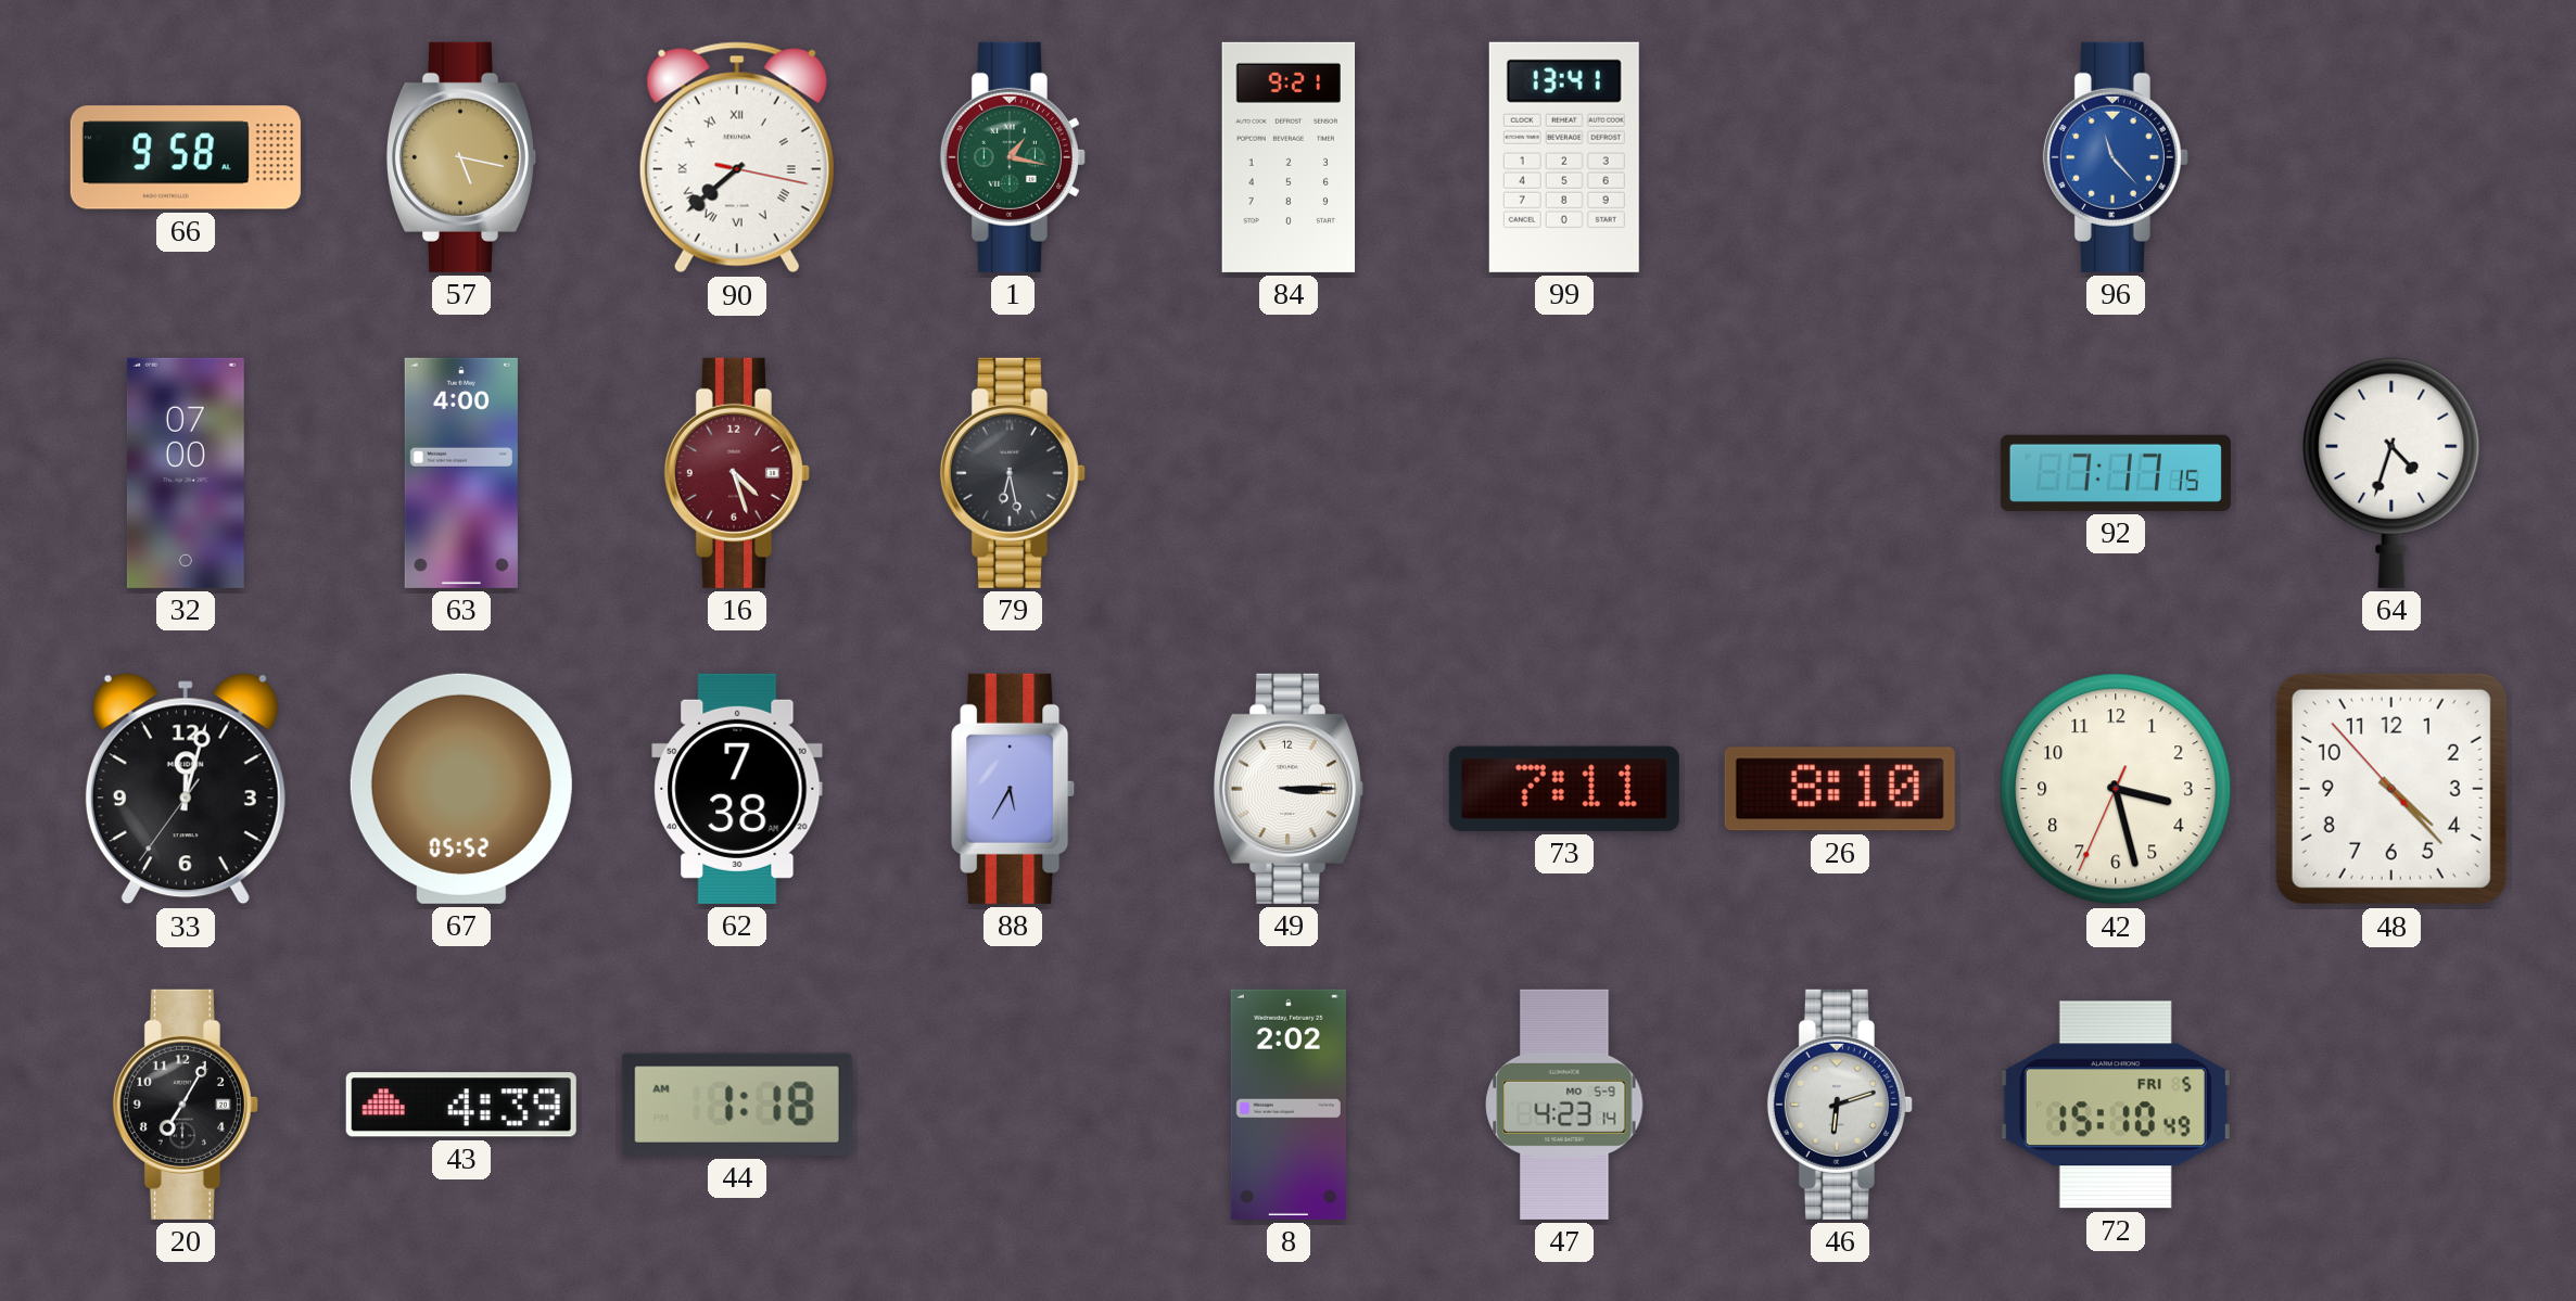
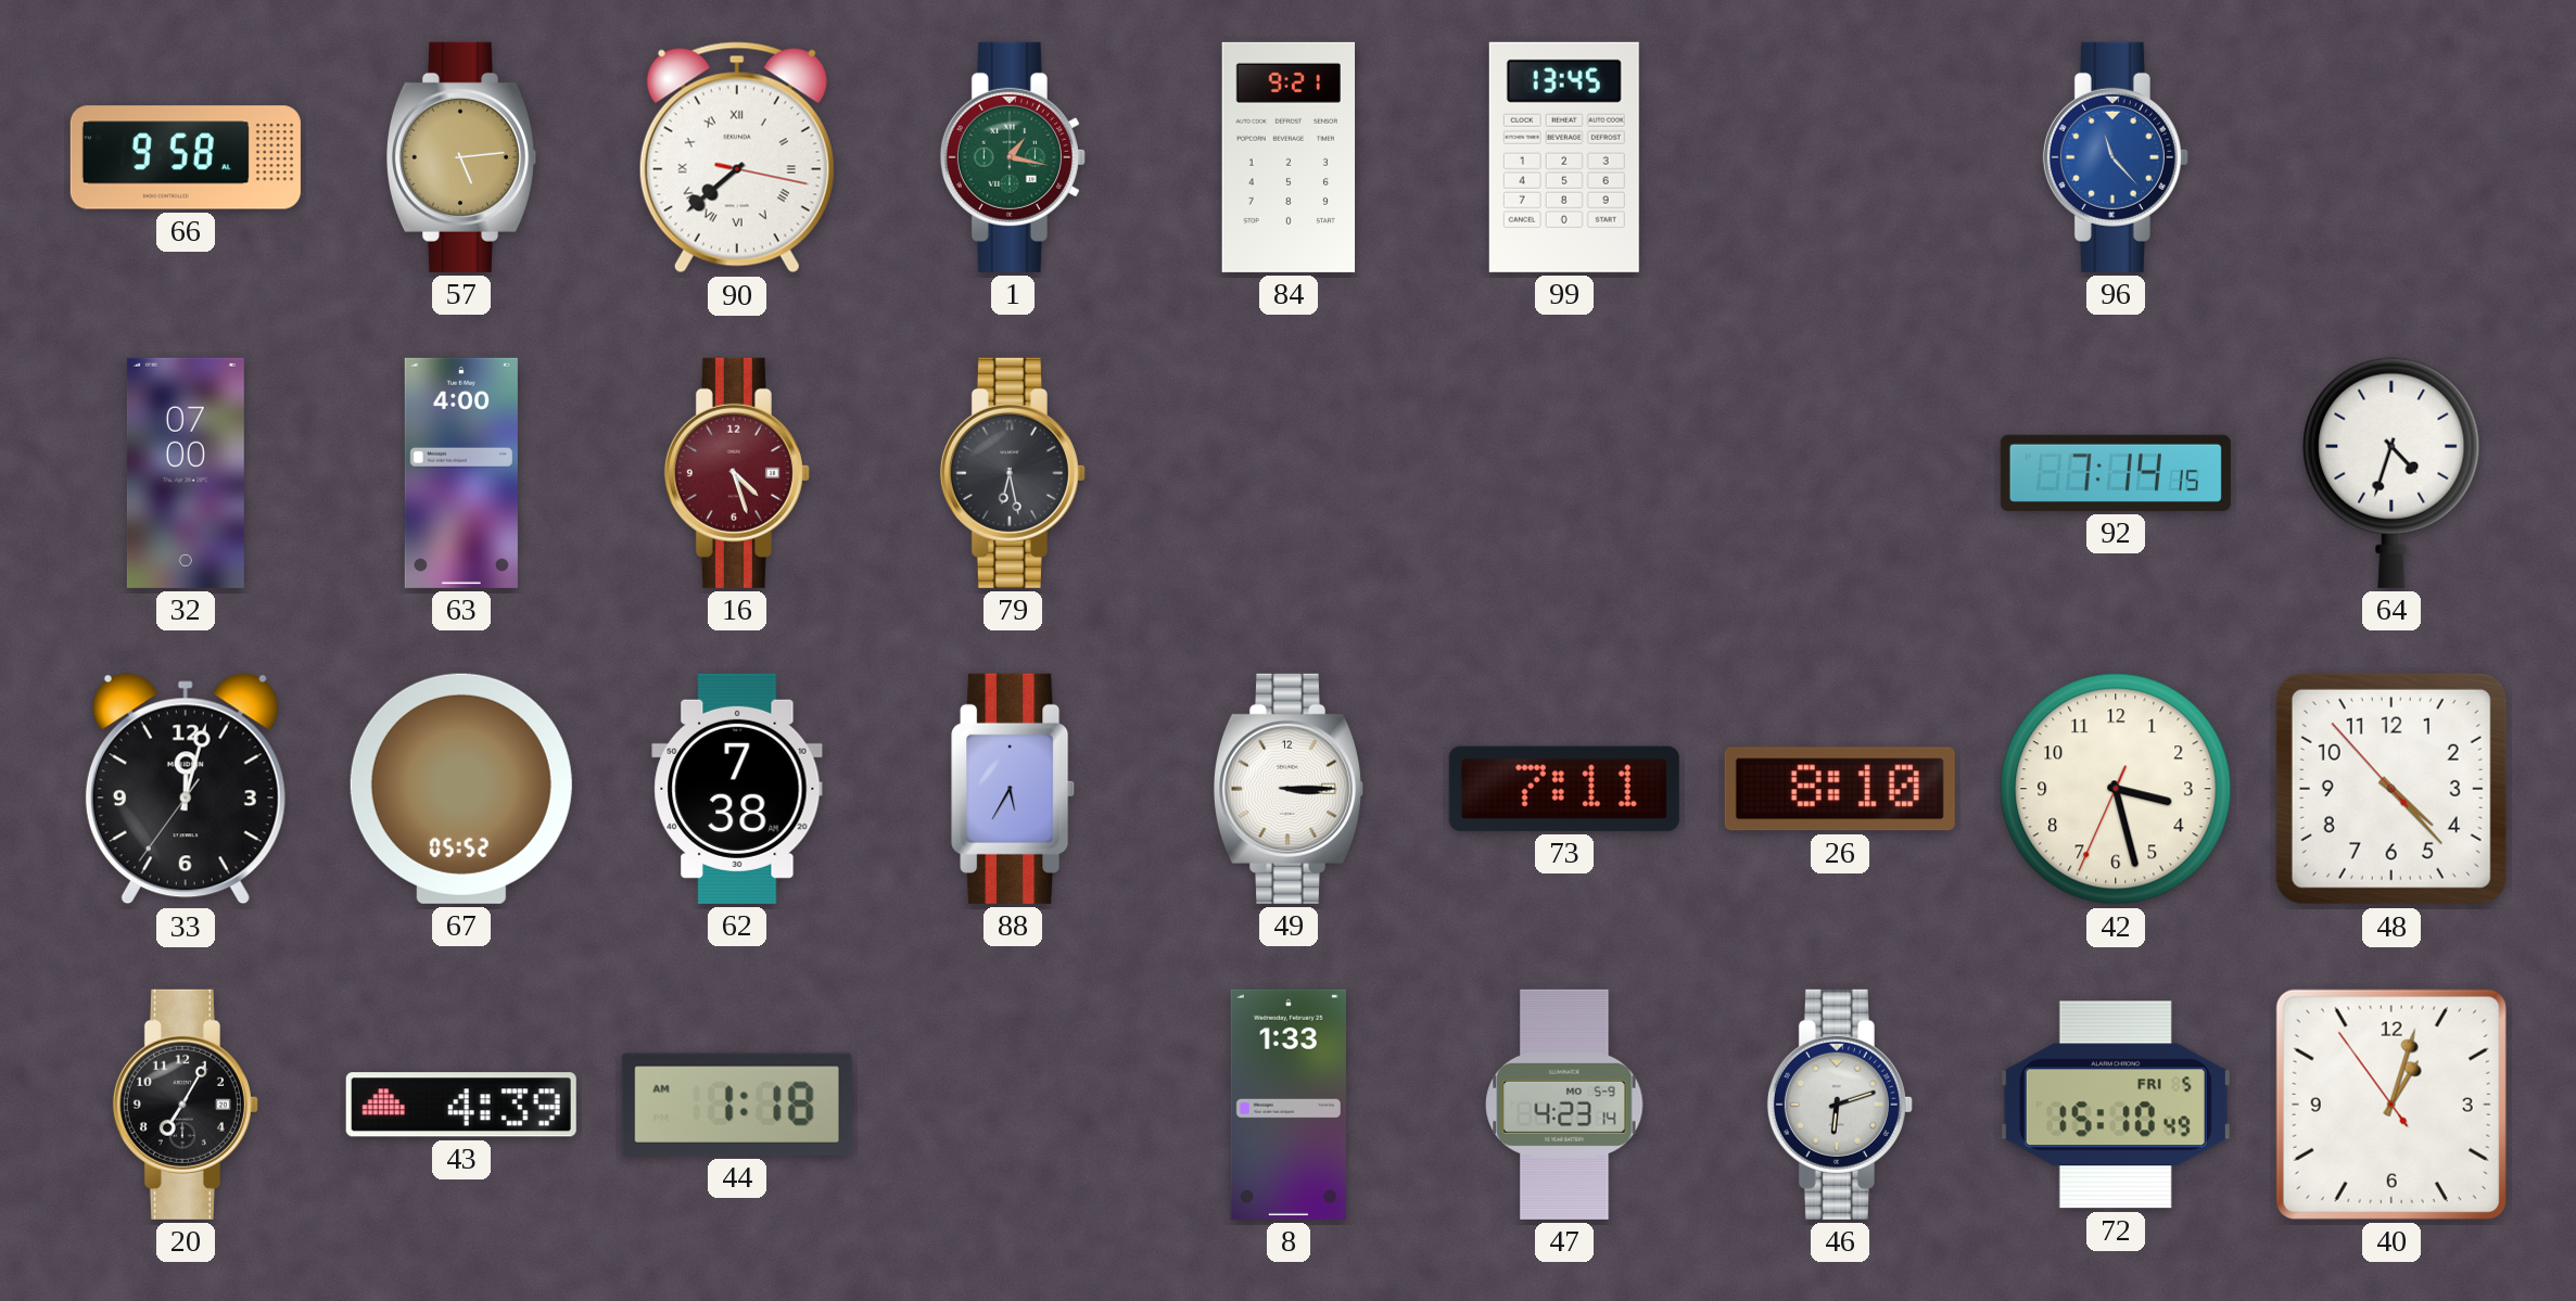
57: 5:17 -> 5:14 (460, 157)
99: 13:41 -> 13:45 (1564, 157)
92: 7:17 -> 7:14 (2116, 473)
8: 2:02 -> 1:33 (1289, 1105)
40: none -> 1:02 (2391, 1105)
